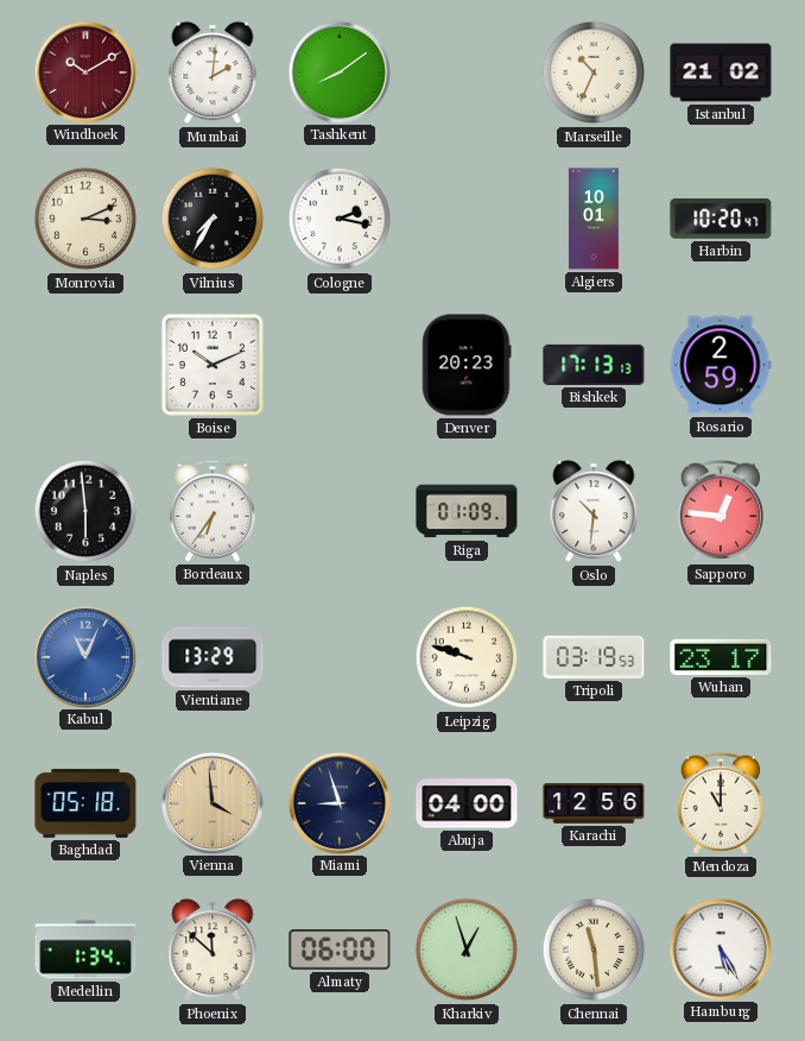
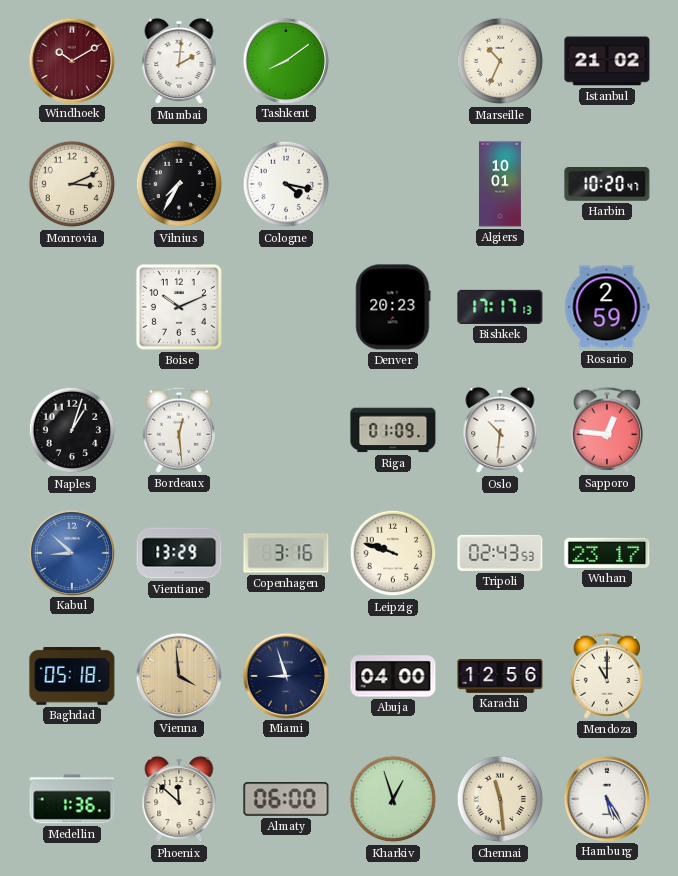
Cologne: 2:17 -> 4:17 (286, 184)
Bishkek: 17:13 -> 17:17 (500, 307)
Naples: 5:59 -> 1:03 (72, 430)
Bordeaux: 6:36 -> 12:29 (178, 430)
Kabul: 11:04 -> 8:52 (71, 552)
Copenhagen: none -> 3:16 (286, 553)
Tripoli: 03:19 -> 02:43 (500, 553)
Medellin: 1:34 -> 1:36 (72, 799)
